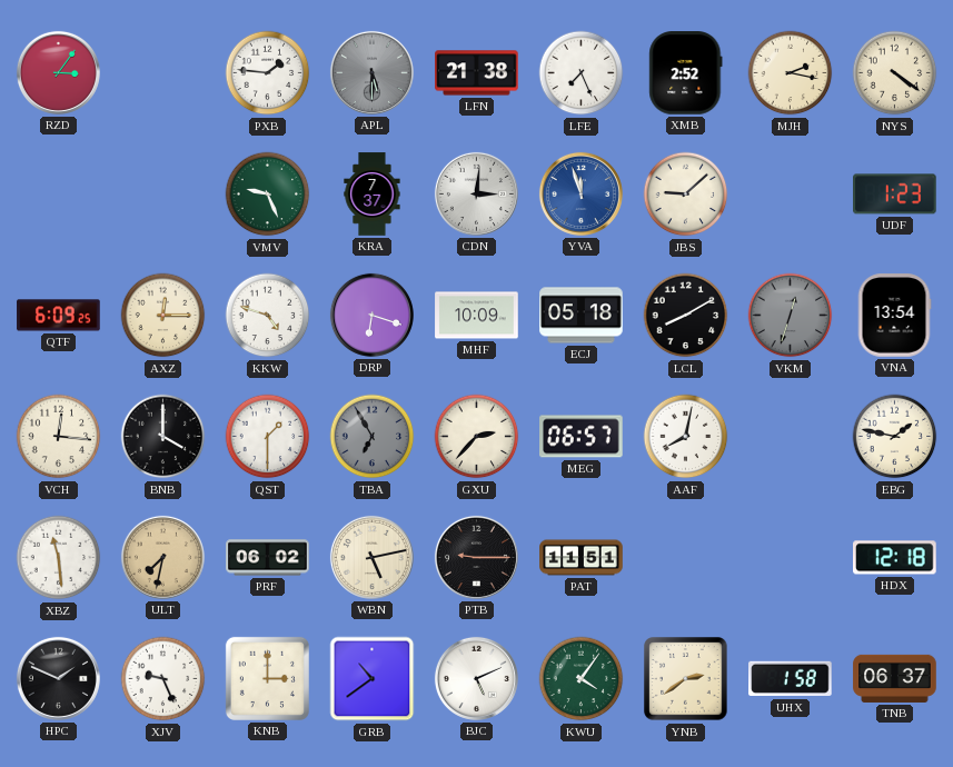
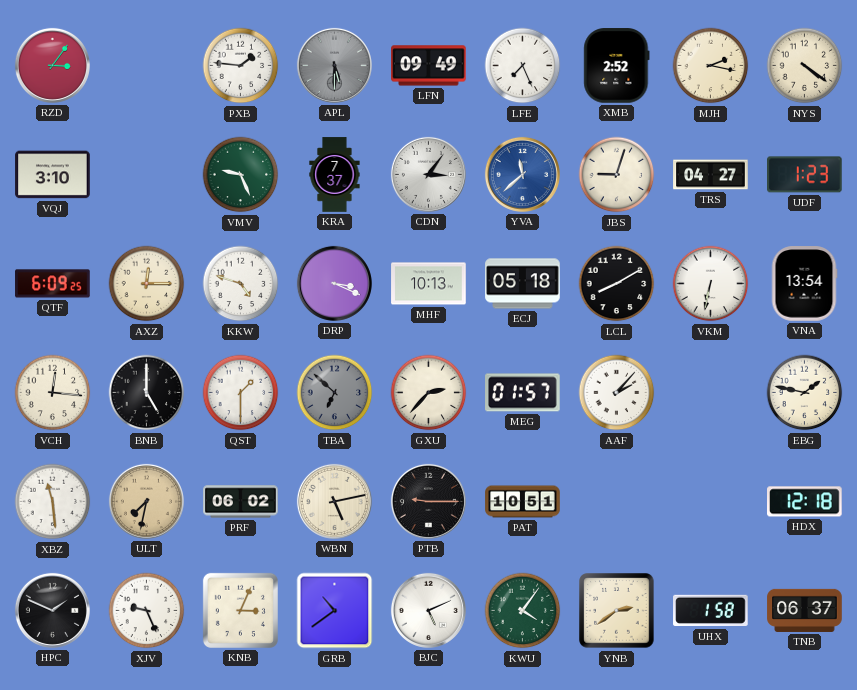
LFN: 21:38 -> 09:49 (429, 66)
VQJ: none -> 3:10 (53, 175)
CDN: 3:01 -> 3:06 (428, 174)
YVA: 11:57 -> 11:38 (522, 174)
JBS: 9:08 -> 9:03 (617, 175)
TRS: none -> 04:27 (711, 175)
DRP: 6:18 -> 3:19 (334, 283)
MHF: 10:09 -> 10:13 (429, 284)
VKM: 12:33 -> 6:32 (711, 284)
VKM dial: grey -> white (711, 284)
BNB: 4:00 -> 5:00 (147, 393)
TBA: 6:55 -> 6:52 (335, 393)
MEG: 06:57 -> 01:57 (523, 393)
AAF: 8:02 -> 2:07 (617, 393)
PAT: 11:51 -> 10:51 (523, 502)
KNB: 3:00 -> 3:04 (240, 610)
